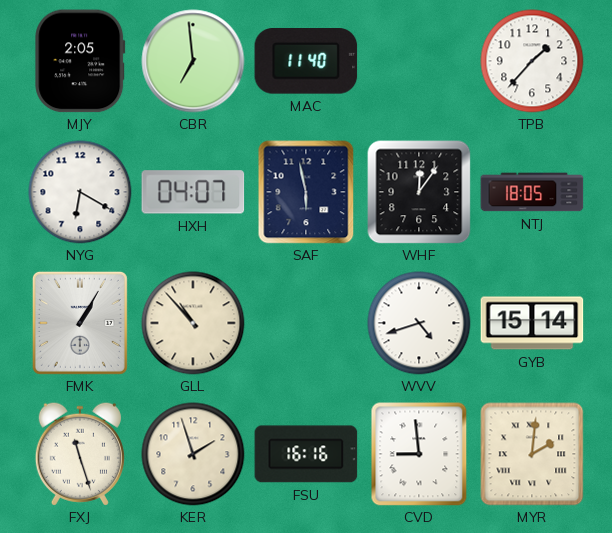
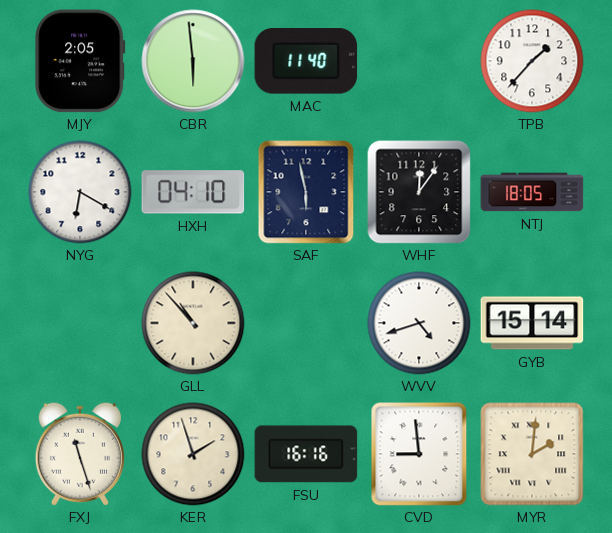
CBR: 6:59 -> 5:59 (193, 61)
HXH: 04:07 -> 04:10 (193, 192)
FMK: 1:05 -> none (80, 323)
